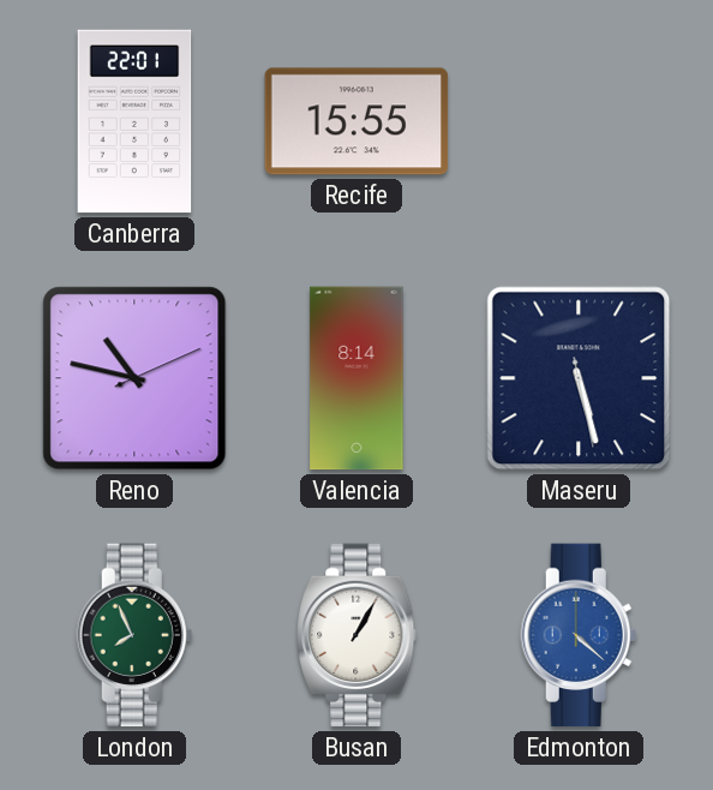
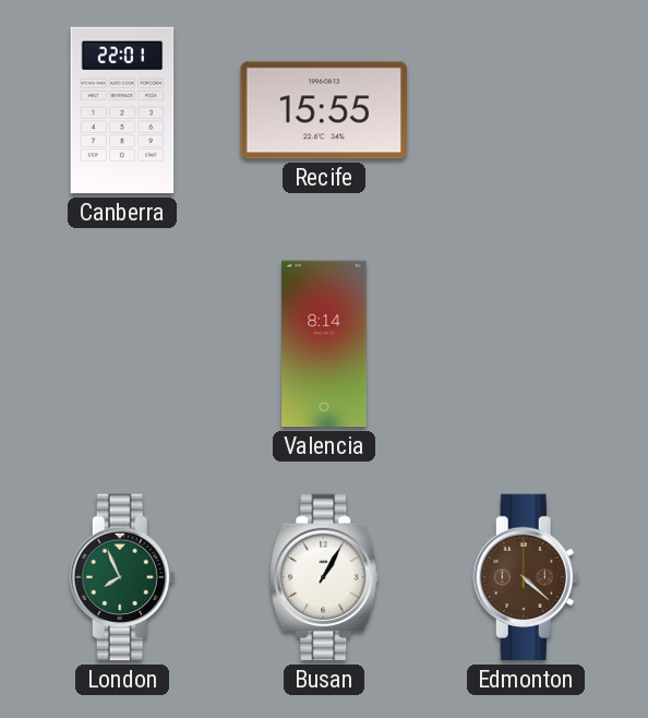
Reno: 10:47 -> none (134, 378)
Maseru: 5:27 -> none (579, 378)
Edmonton dial: blue -> brown (526, 577)
